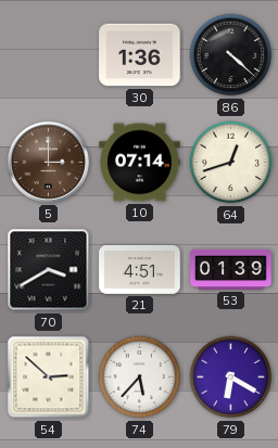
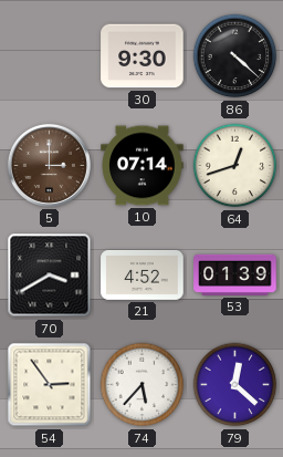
30: 1:36 -> 9:30 (143, 56)
21: 4:51 -> 4:52 (143, 274)
54: 2:52 -> 2:54 (50, 385)
79: 6:20 -> 12:22 (235, 385)
